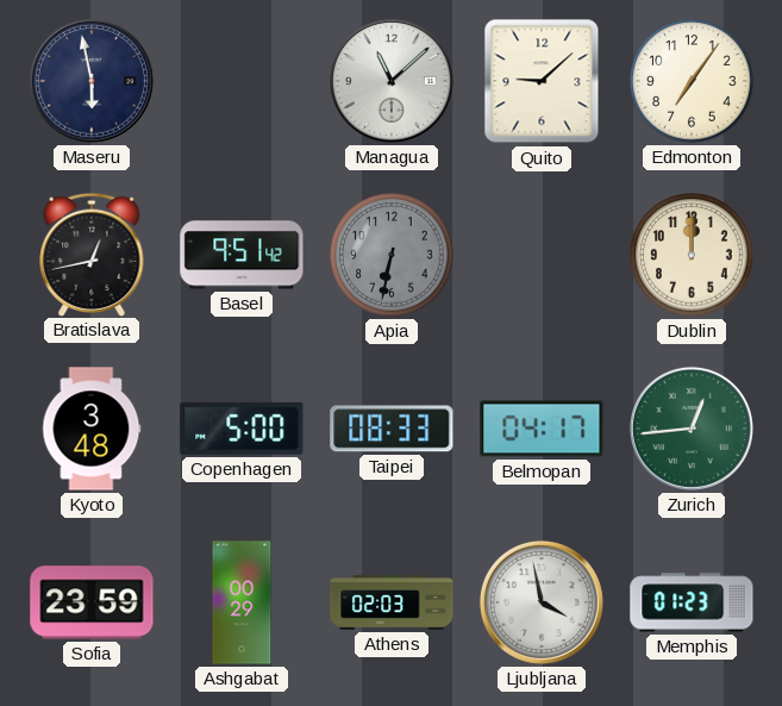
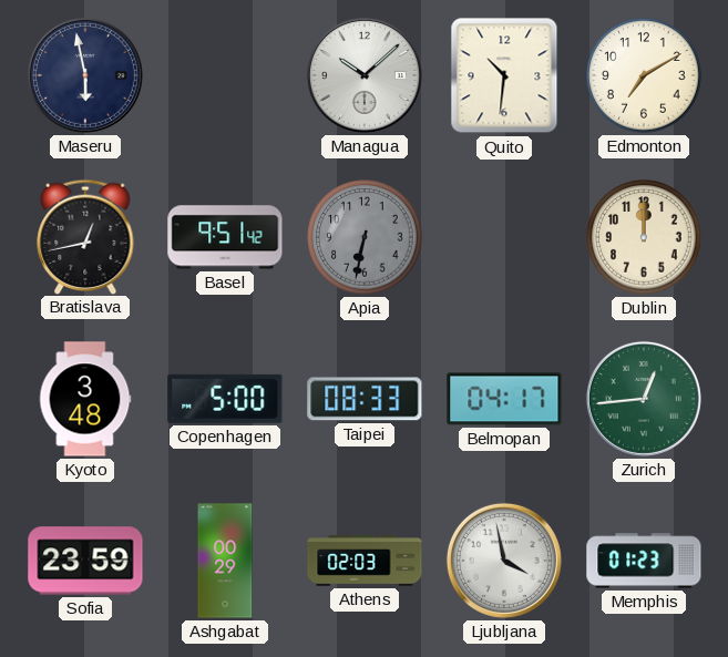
Managua: 11:08 -> 10:08 (365, 75)
Quito: 9:08 -> 10:31 (504, 75)
Edmonton: 7:06 -> 7:10 (644, 75)
